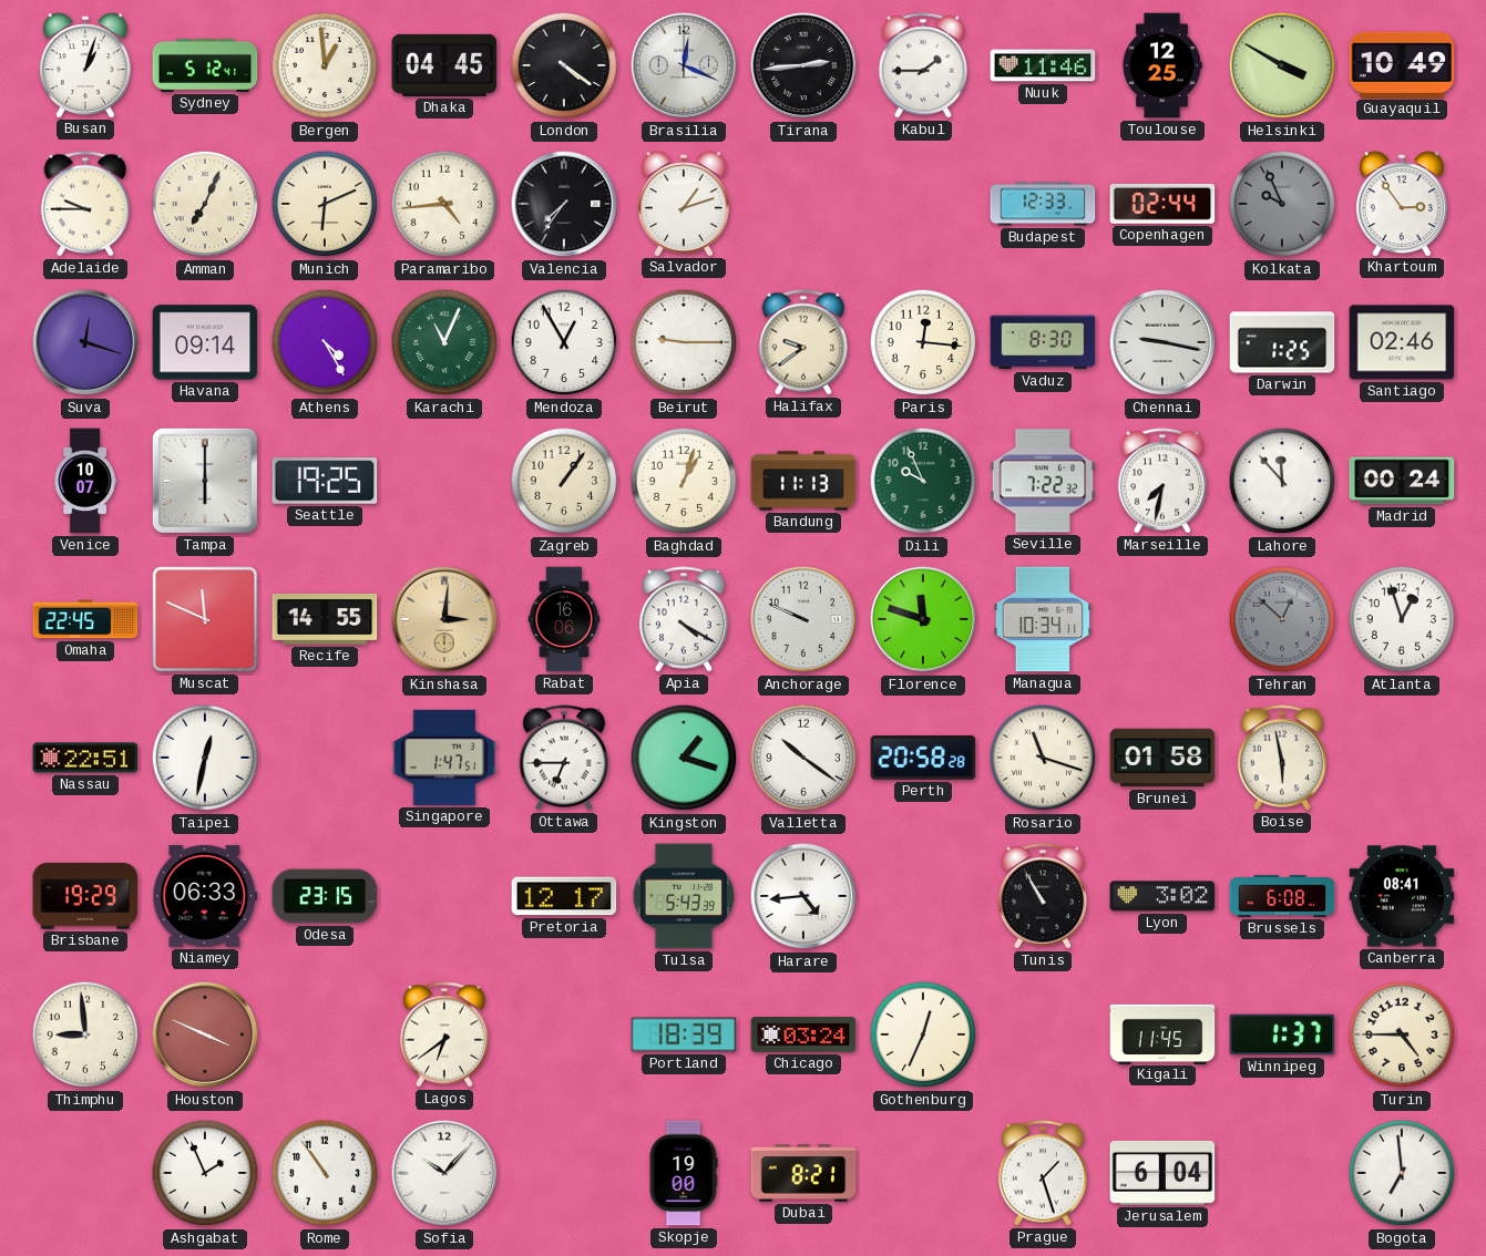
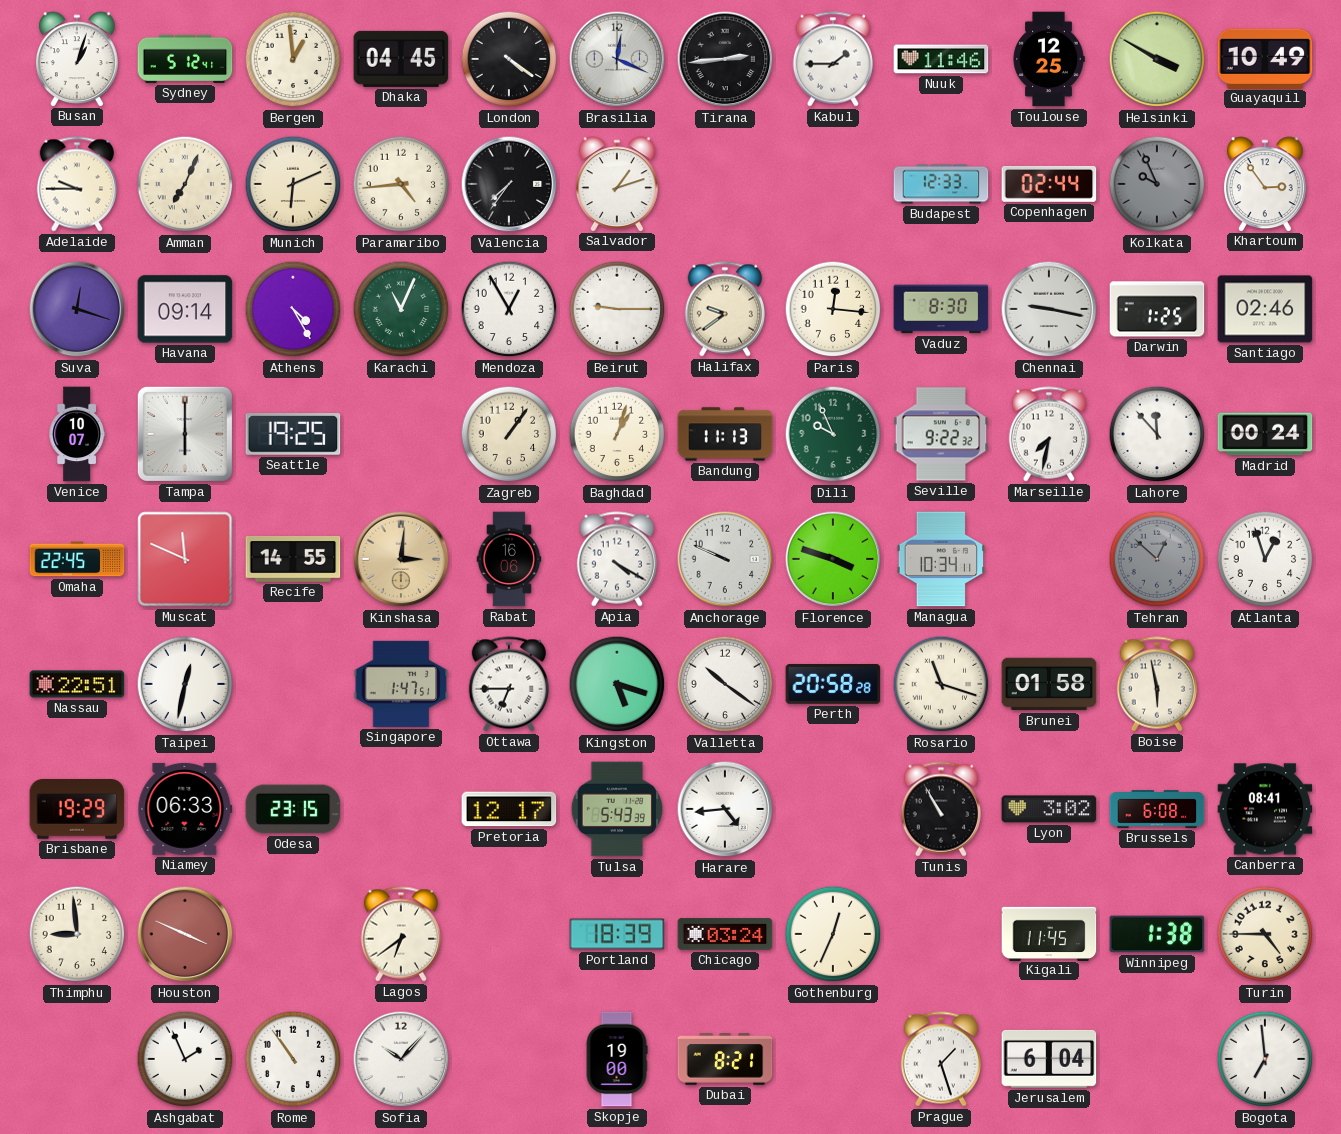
Seville: 7:22 -> 9:22 (941, 434)
Florence: 11:48 -> 3:48 (833, 559)
Kingston: 1:18 -> 5:18 (617, 684)
Winnipeg: 1:37 -> 1:38 (1157, 934)
